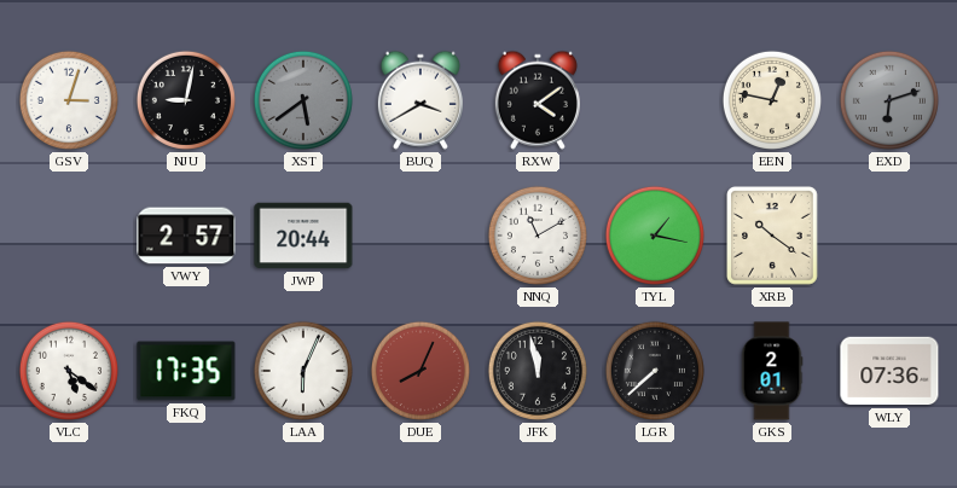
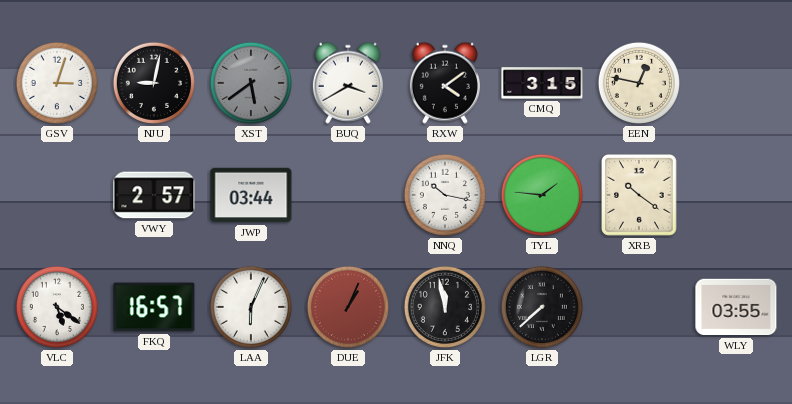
CMQ: none -> 3:15 (542, 83)
EXD: 6:12 -> none (889, 100)
JWP: 20:44 -> 03:44 (251, 195)
NNQ: 11:10 -> 10:17 (445, 195)
TYL: 1:17 -> 1:46 (542, 195)
FKQ: 17:35 -> 16:57 (154, 307)
DUE: 8:04 -> 1:04 (348, 307)
GKS: 2:01 -> none (772, 371)
WLY: 07:36 -> 03:55 (736, 307)
